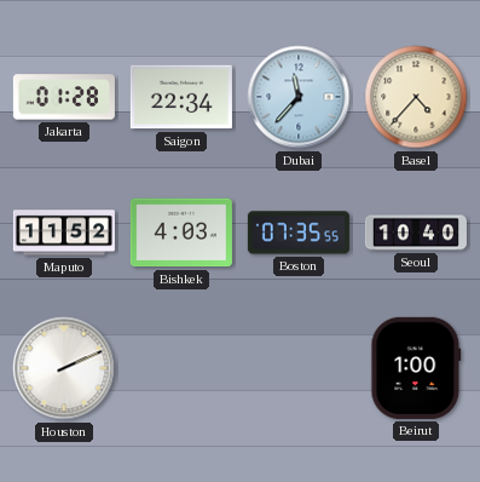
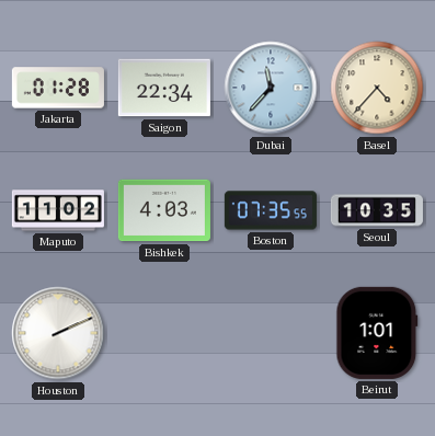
Maputo: 11:52 -> 11:02 (58, 210)
Seoul: 10:40 -> 10:35 (377, 210)
Beirut: 1:00 -> 1:01 (377, 333)
